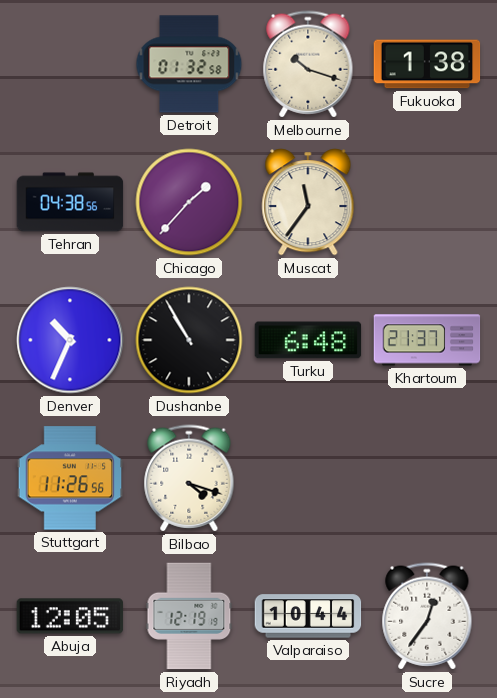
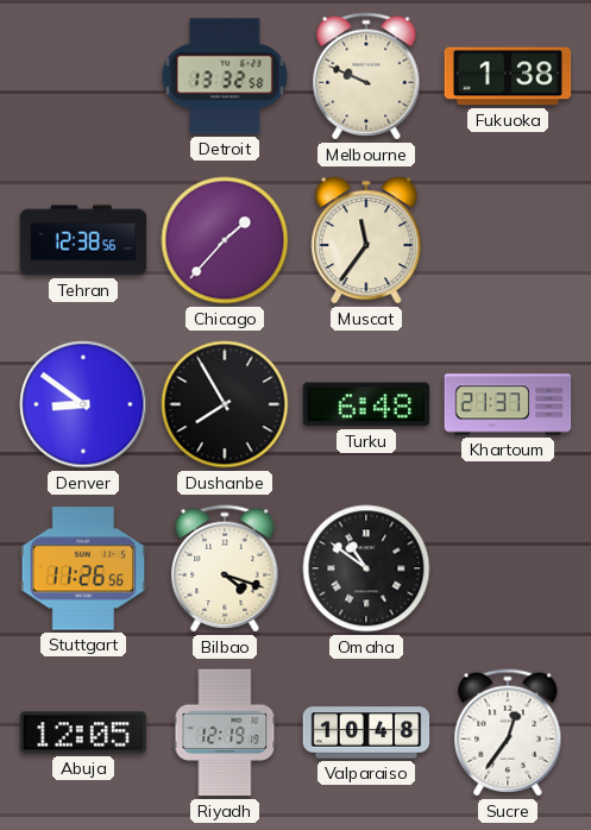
Detroit: 01:32 -> 13:32 (225, 76)
Melbourne: 10:18 -> 9:49 (366, 76)
Tehran: 04:38 -> 12:38 (83, 240)
Denver: 10:34 -> 8:51 (83, 404)
Dushanbe: 10:55 -> 7:55 (225, 404)
Omaha: none -> 10:51 (366, 568)
Valparaiso: 10:44 -> 10:48 (366, 732)
